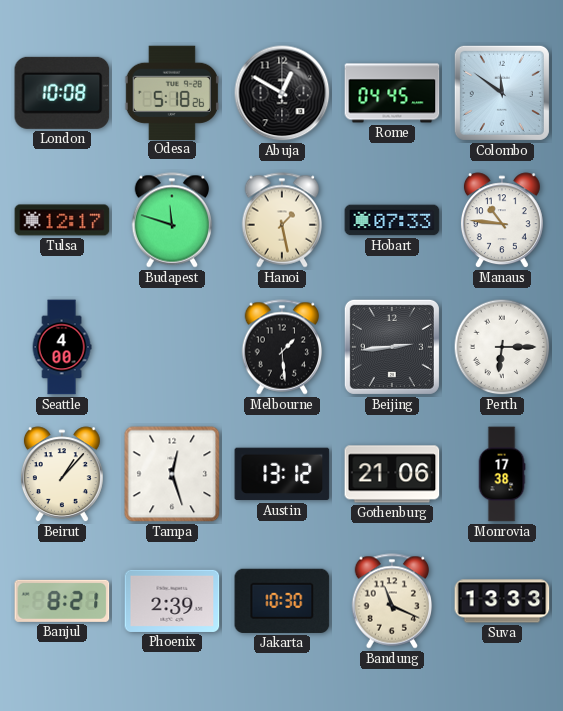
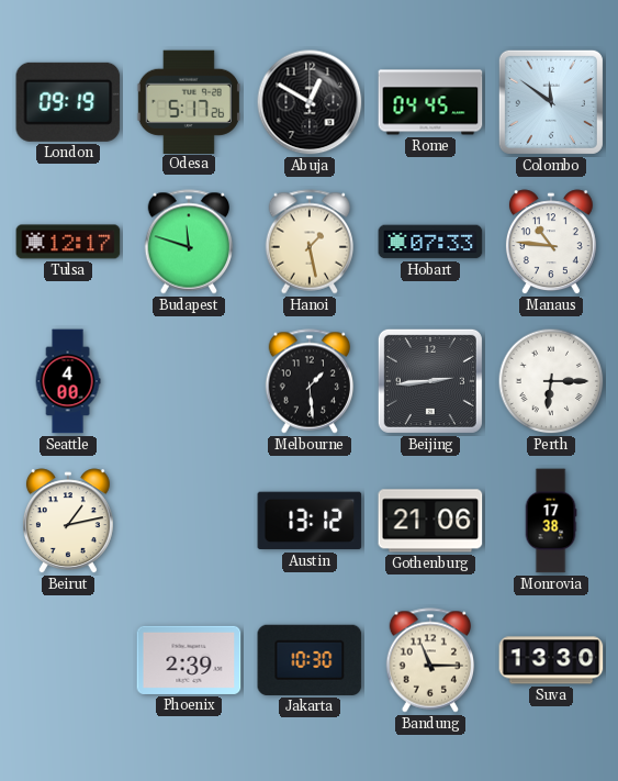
London: 10:08 -> 09:19 (68, 102)
Odesa: 5:18 -> 5:17 (189, 101)
Beirut: 1:07 -> 1:13 (68, 522)
Tampa: 12:27 -> none (172, 474)
Banjul: 8:21 -> none (62, 601)
Bandung: 11:19 -> 11:15 (430, 660)
Suva: 13:33 -> 13:30 (551, 660)
